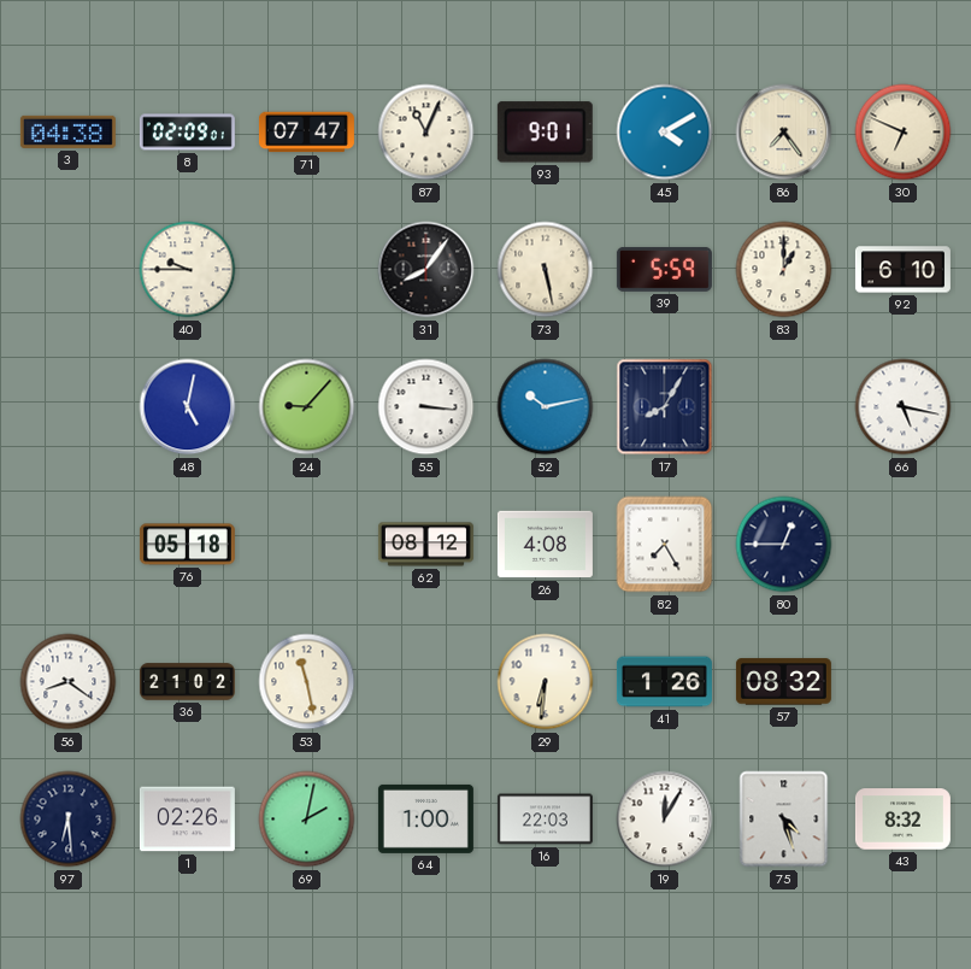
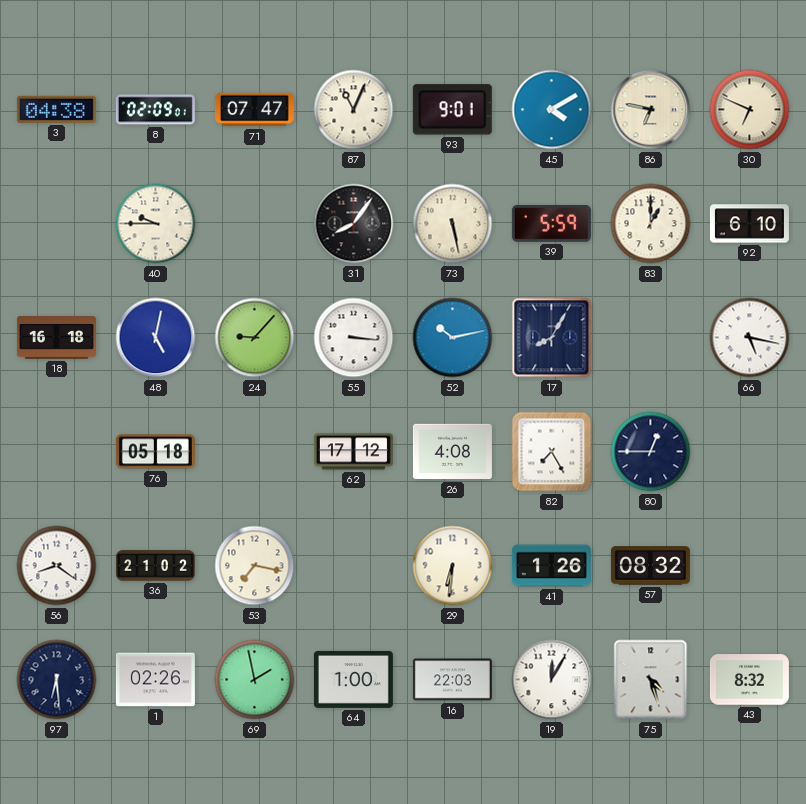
86: 7:24 -> 6:47 (651, 110)
18: none -> 16:18 (56, 338)
62: 08:12 -> 17:12 (353, 452)
53: 11:28 -> 7:17 (255, 566)
69: 2:02 -> 1:58 (255, 680)
